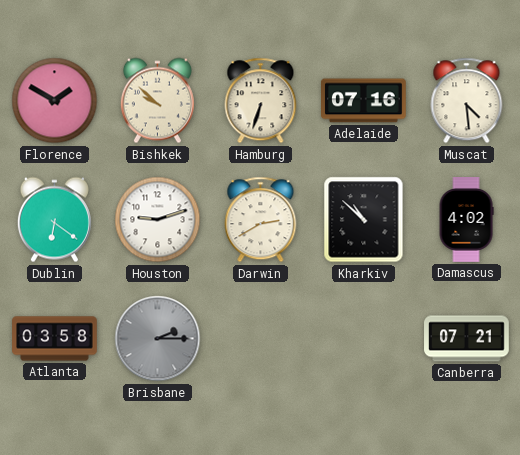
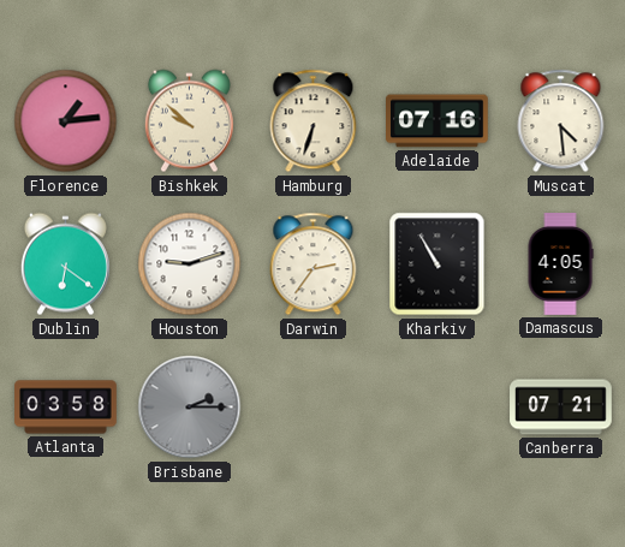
Florence: 1:50 -> 1:14 (66, 121)
Darwin: 2:40 -> 2:36 (314, 264)
Kharkiv: 10:52 -> 10:55 (437, 264)
Damascus: 4:02 -> 4:05 (560, 264)
